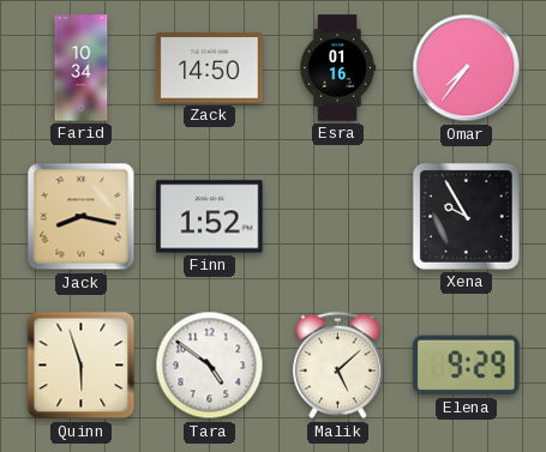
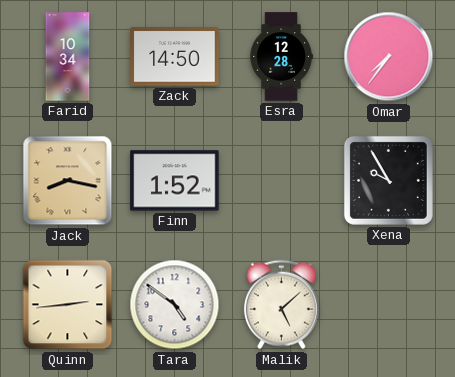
Esra: 01:16 -> 12:28 (281, 57)
Quinn: 5:57 -> 2:44 (68, 305)
Elena: 9:29 -> none (467, 366)
